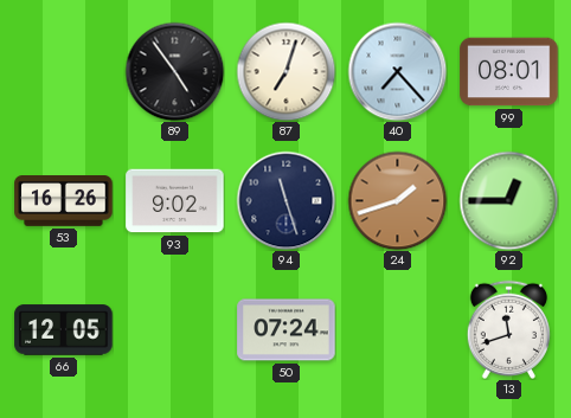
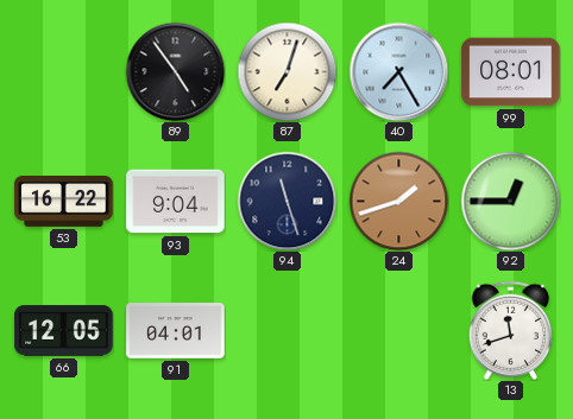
40: 7:23 -> 7:25 (398, 71)
53: 16:26 -> 16:22 (64, 202)
93: 9:02 -> 9:04 (176, 202)
91: none -> 04:01 (176, 331)
50: 07:24 -> none (287, 330)
